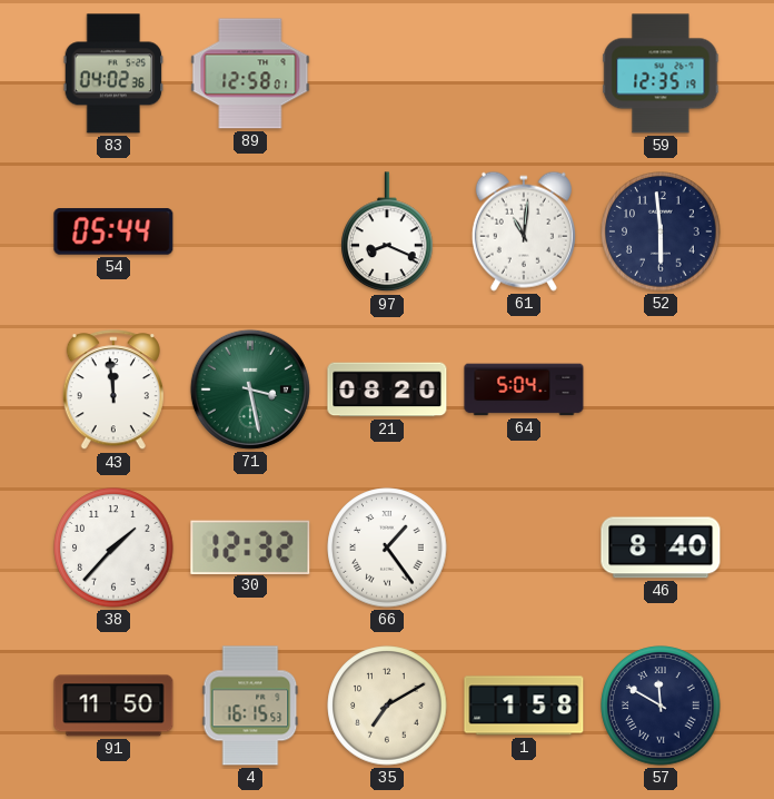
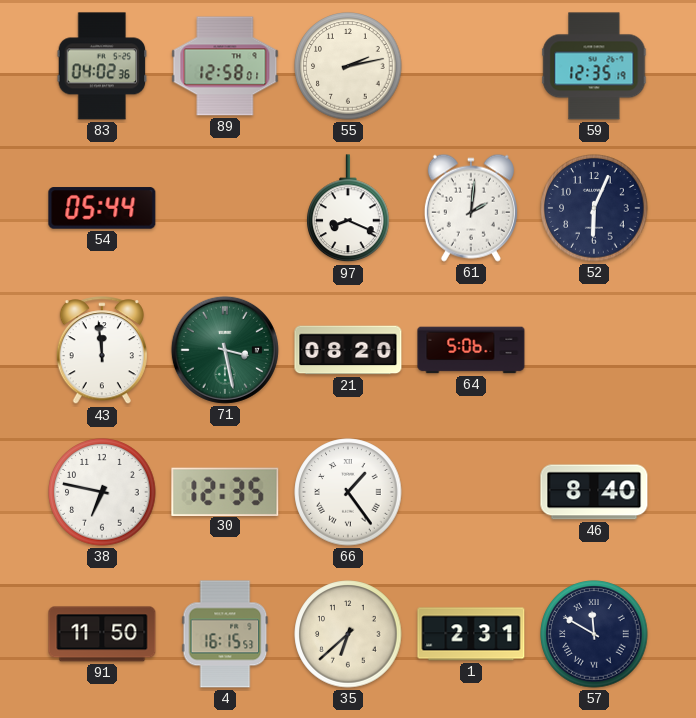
55: none -> 2:13 (348, 66)
61: 11:01 -> 2:01 (471, 208)
52: 5:59 -> 6:04 (594, 208)
64: 5:04 -> 5:06 (471, 350)
38: 1:37 -> 6:47 (102, 492)
30: 12:32 -> 12:35 (225, 491)
35: 7:10 -> 6:38 (348, 634)
1: 1:58 -> 2:31 (471, 634)
